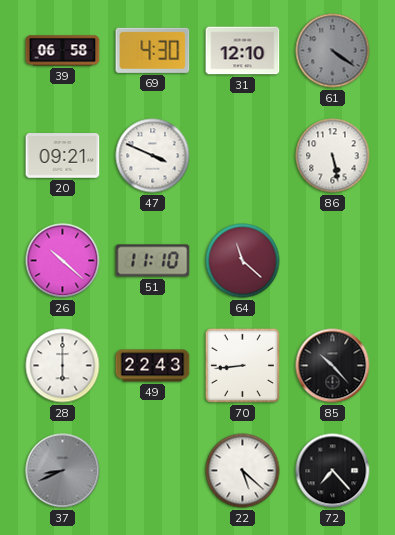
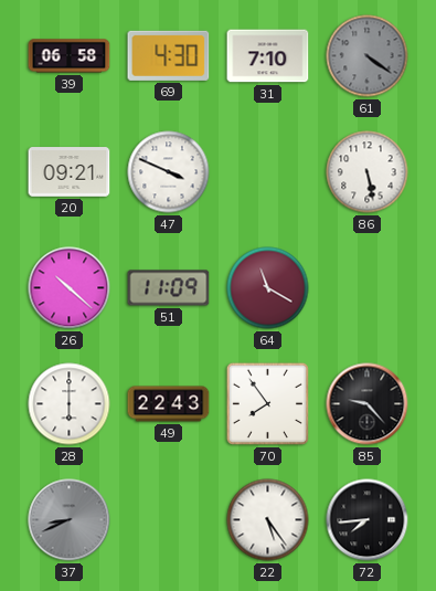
31: 12:10 -> 7:10 (268, 56)
51: 11:10 -> 11:09 (169, 288)
64: 11:22 -> 11:20 (268, 288)
70: 8:44 -> 7:54 (267, 403)
85: 10:23 -> 9:23 (368, 404)
22: 5:22 -> 5:24 (268, 520)
72: 7:23 -> 7:44 (368, 520)
